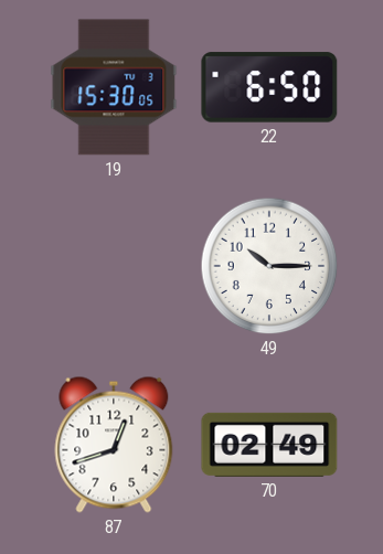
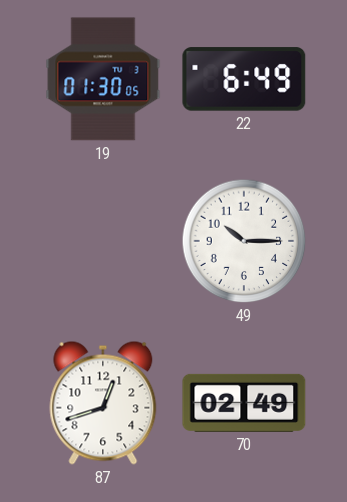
19: 15:30 -> 01:30 (103, 79)
22: 6:50 -> 6:49 (244, 79)
